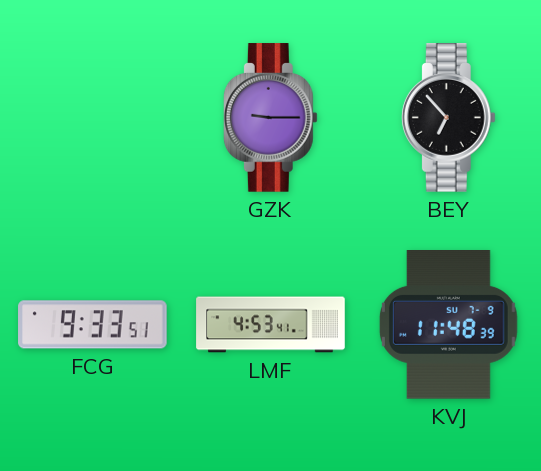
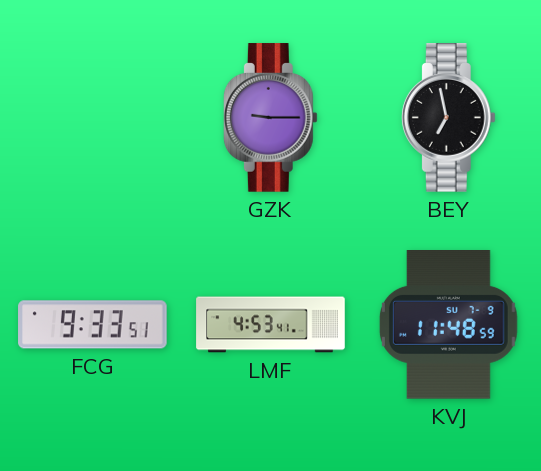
BEY: 6:53 -> 6:58 (448, 118)
KVJ: 11:48:39 -> 11:48:59 (448, 325)
